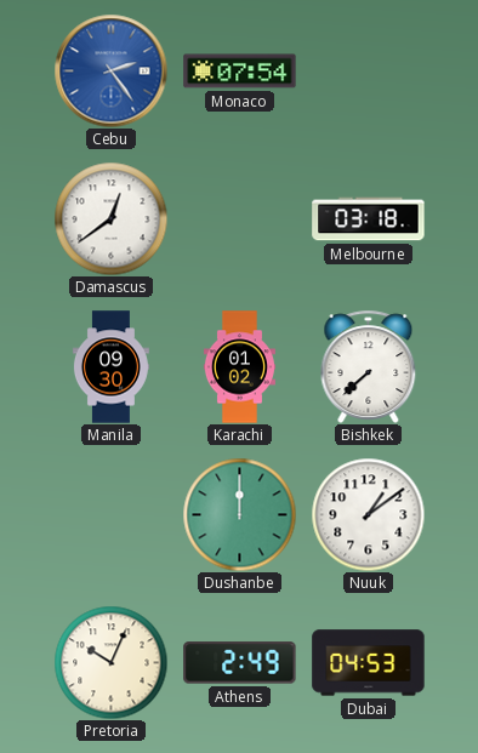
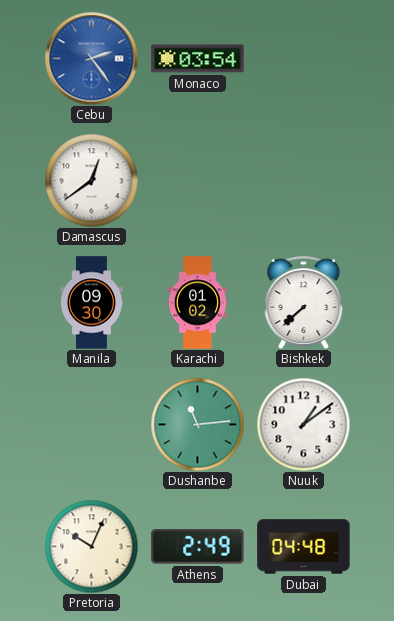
Monaco: 07:54 -> 03:54 (198, 59)
Melbourne: 03:18 -> none (369, 219)
Dushanbe: 12:00 -> 11:14 (197, 424)
Dubai: 04:53 -> 04:48 (304, 547)
